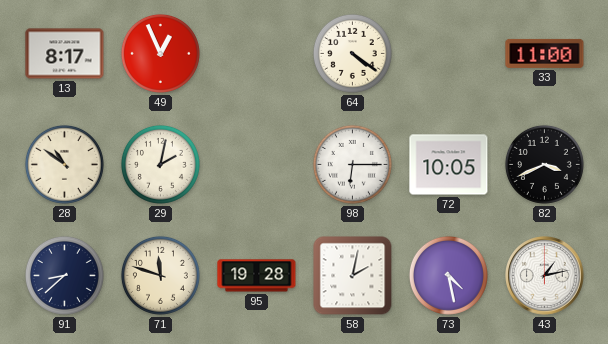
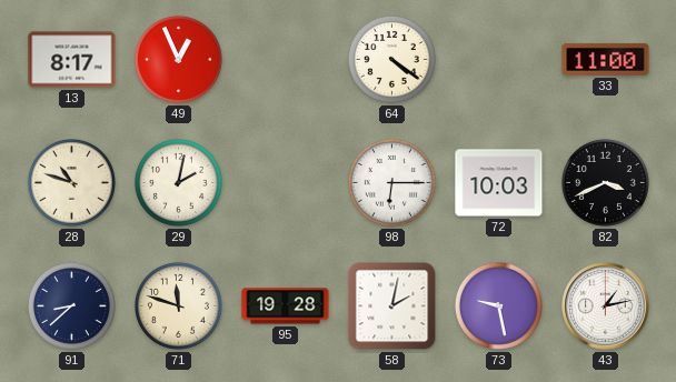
28: 10:51 -> 10:48 (71, 182)
72: 10:05 -> 10:03 (499, 183)
73: 4:28 -> 9:28 (498, 305)
